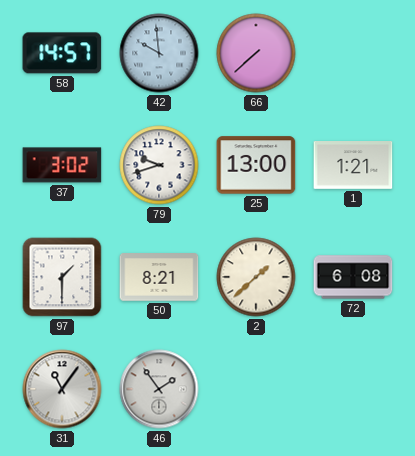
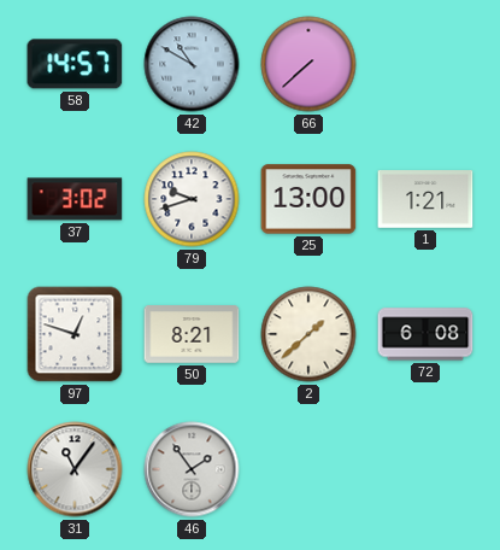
42: 9:59 -> 10:50 (192, 64)
97: 1:30 -> 12:48 (75, 334)
